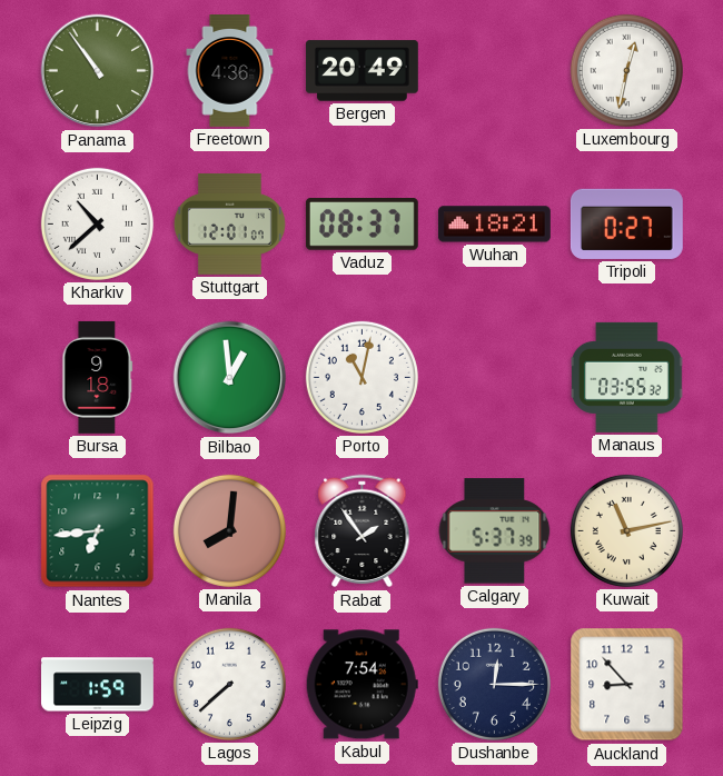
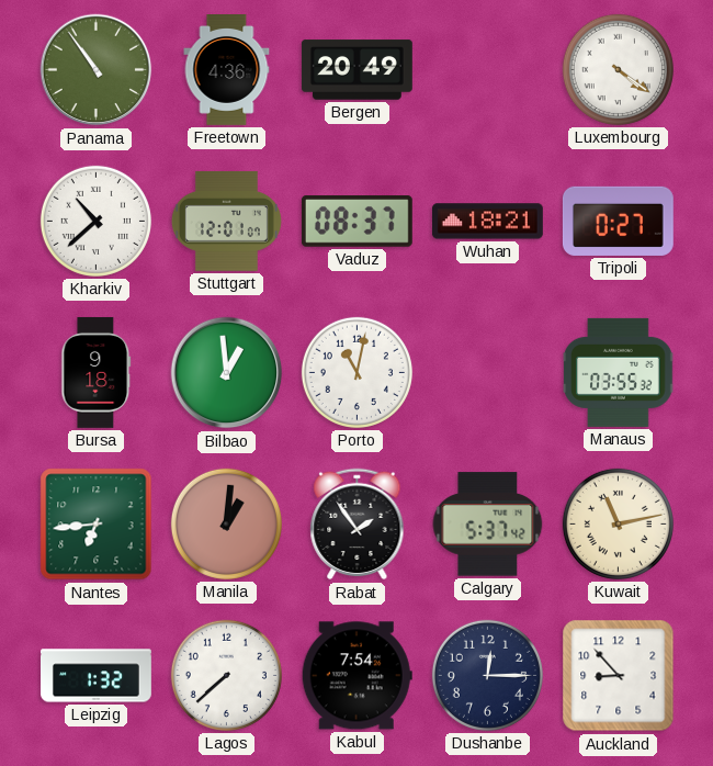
Luxembourg: 12:32 -> 4:21 (618, 69)
Manila: 8:01 -> 1:01 (226, 523)
Calgary: 5:37:39 -> 5:37:42 (488, 525)
Leipzig: 1:59 -> 1:32 (97, 676)
